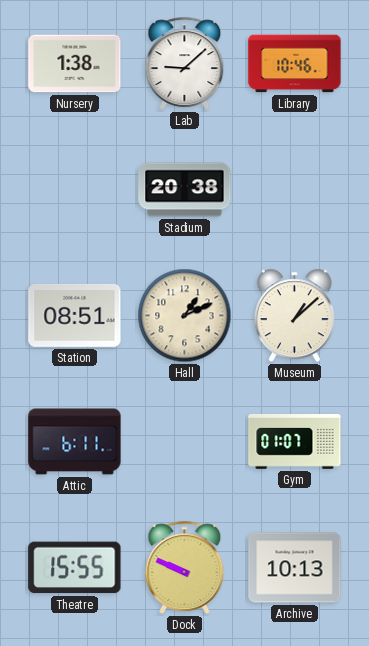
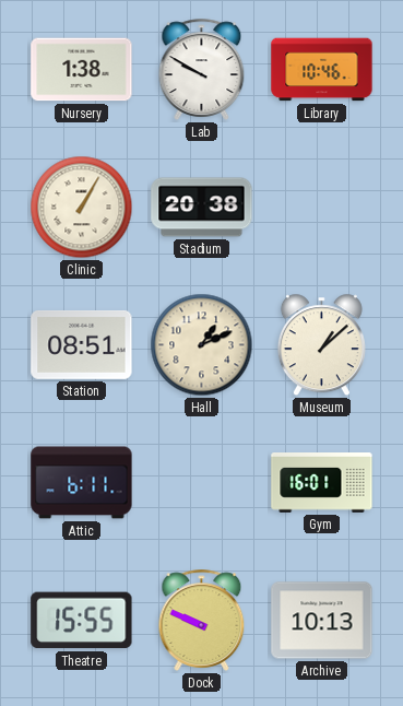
Lab: 9:08 -> 9:50 (202, 69)
Clinic: none -> 1:05 (82, 208)
Gym: 01:07 -> 16:01 (322, 483)
